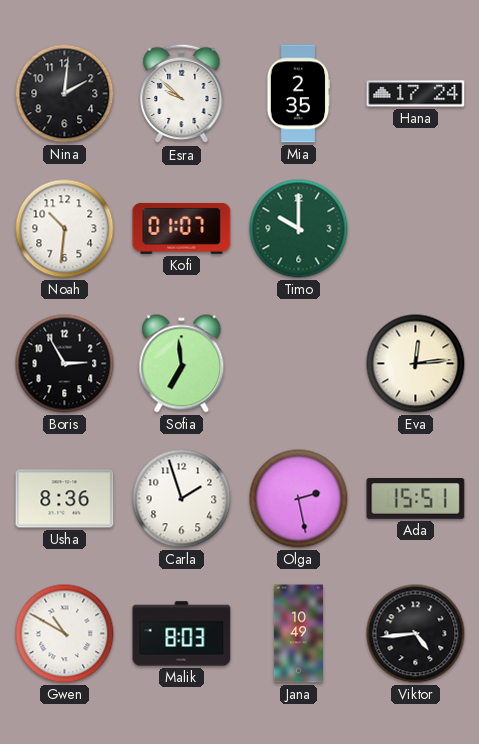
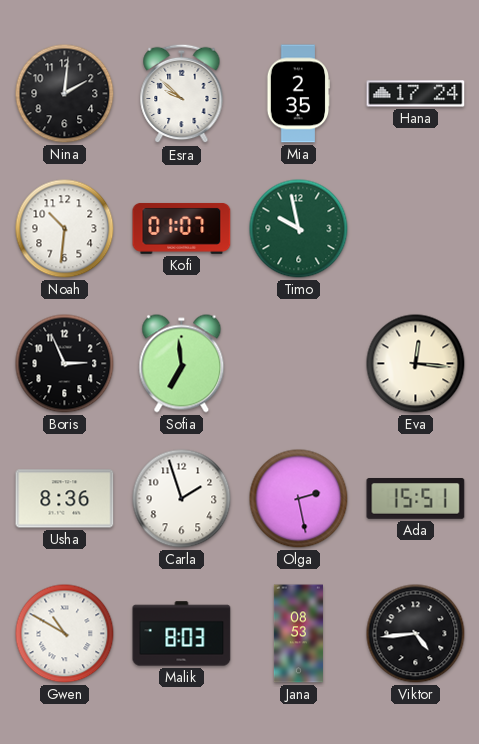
Timo: 10:00 -> 9:58 (299, 229)
Boris: 2:55 -> 2:56 (65, 364)
Eva: 12:14 -> 12:16 (416, 364)
Jana: 10:49 -> 08:53 (298, 634)
